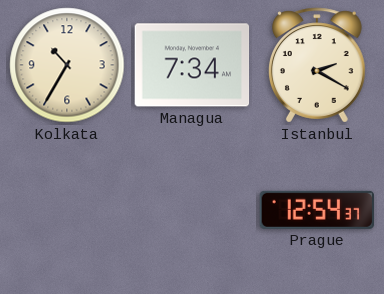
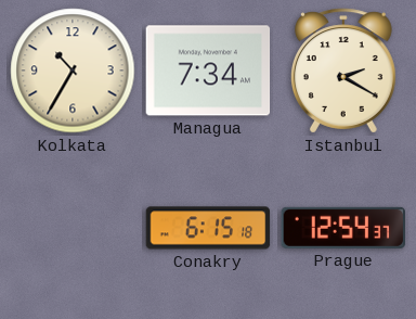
Conakry: none -> 6:15 (208, 228)
